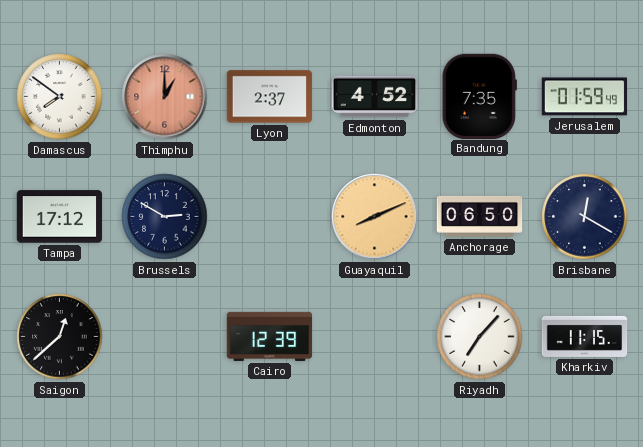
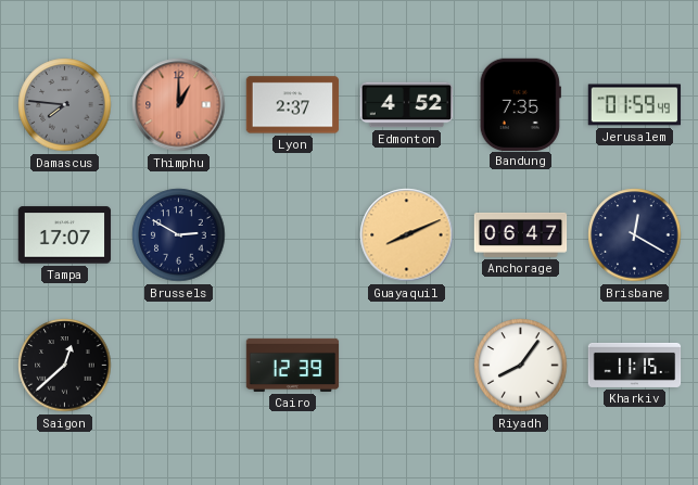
Damascus: 7:51 -> 7:46 (65, 105)
Damascus dial: white -> grey (65, 105)
Tampa: 17:12 -> 17:07 (65, 235)
Anchorage: 06:50 -> 06:47 (521, 234)
Riyadh: 7:07 -> 8:06 (521, 366)
